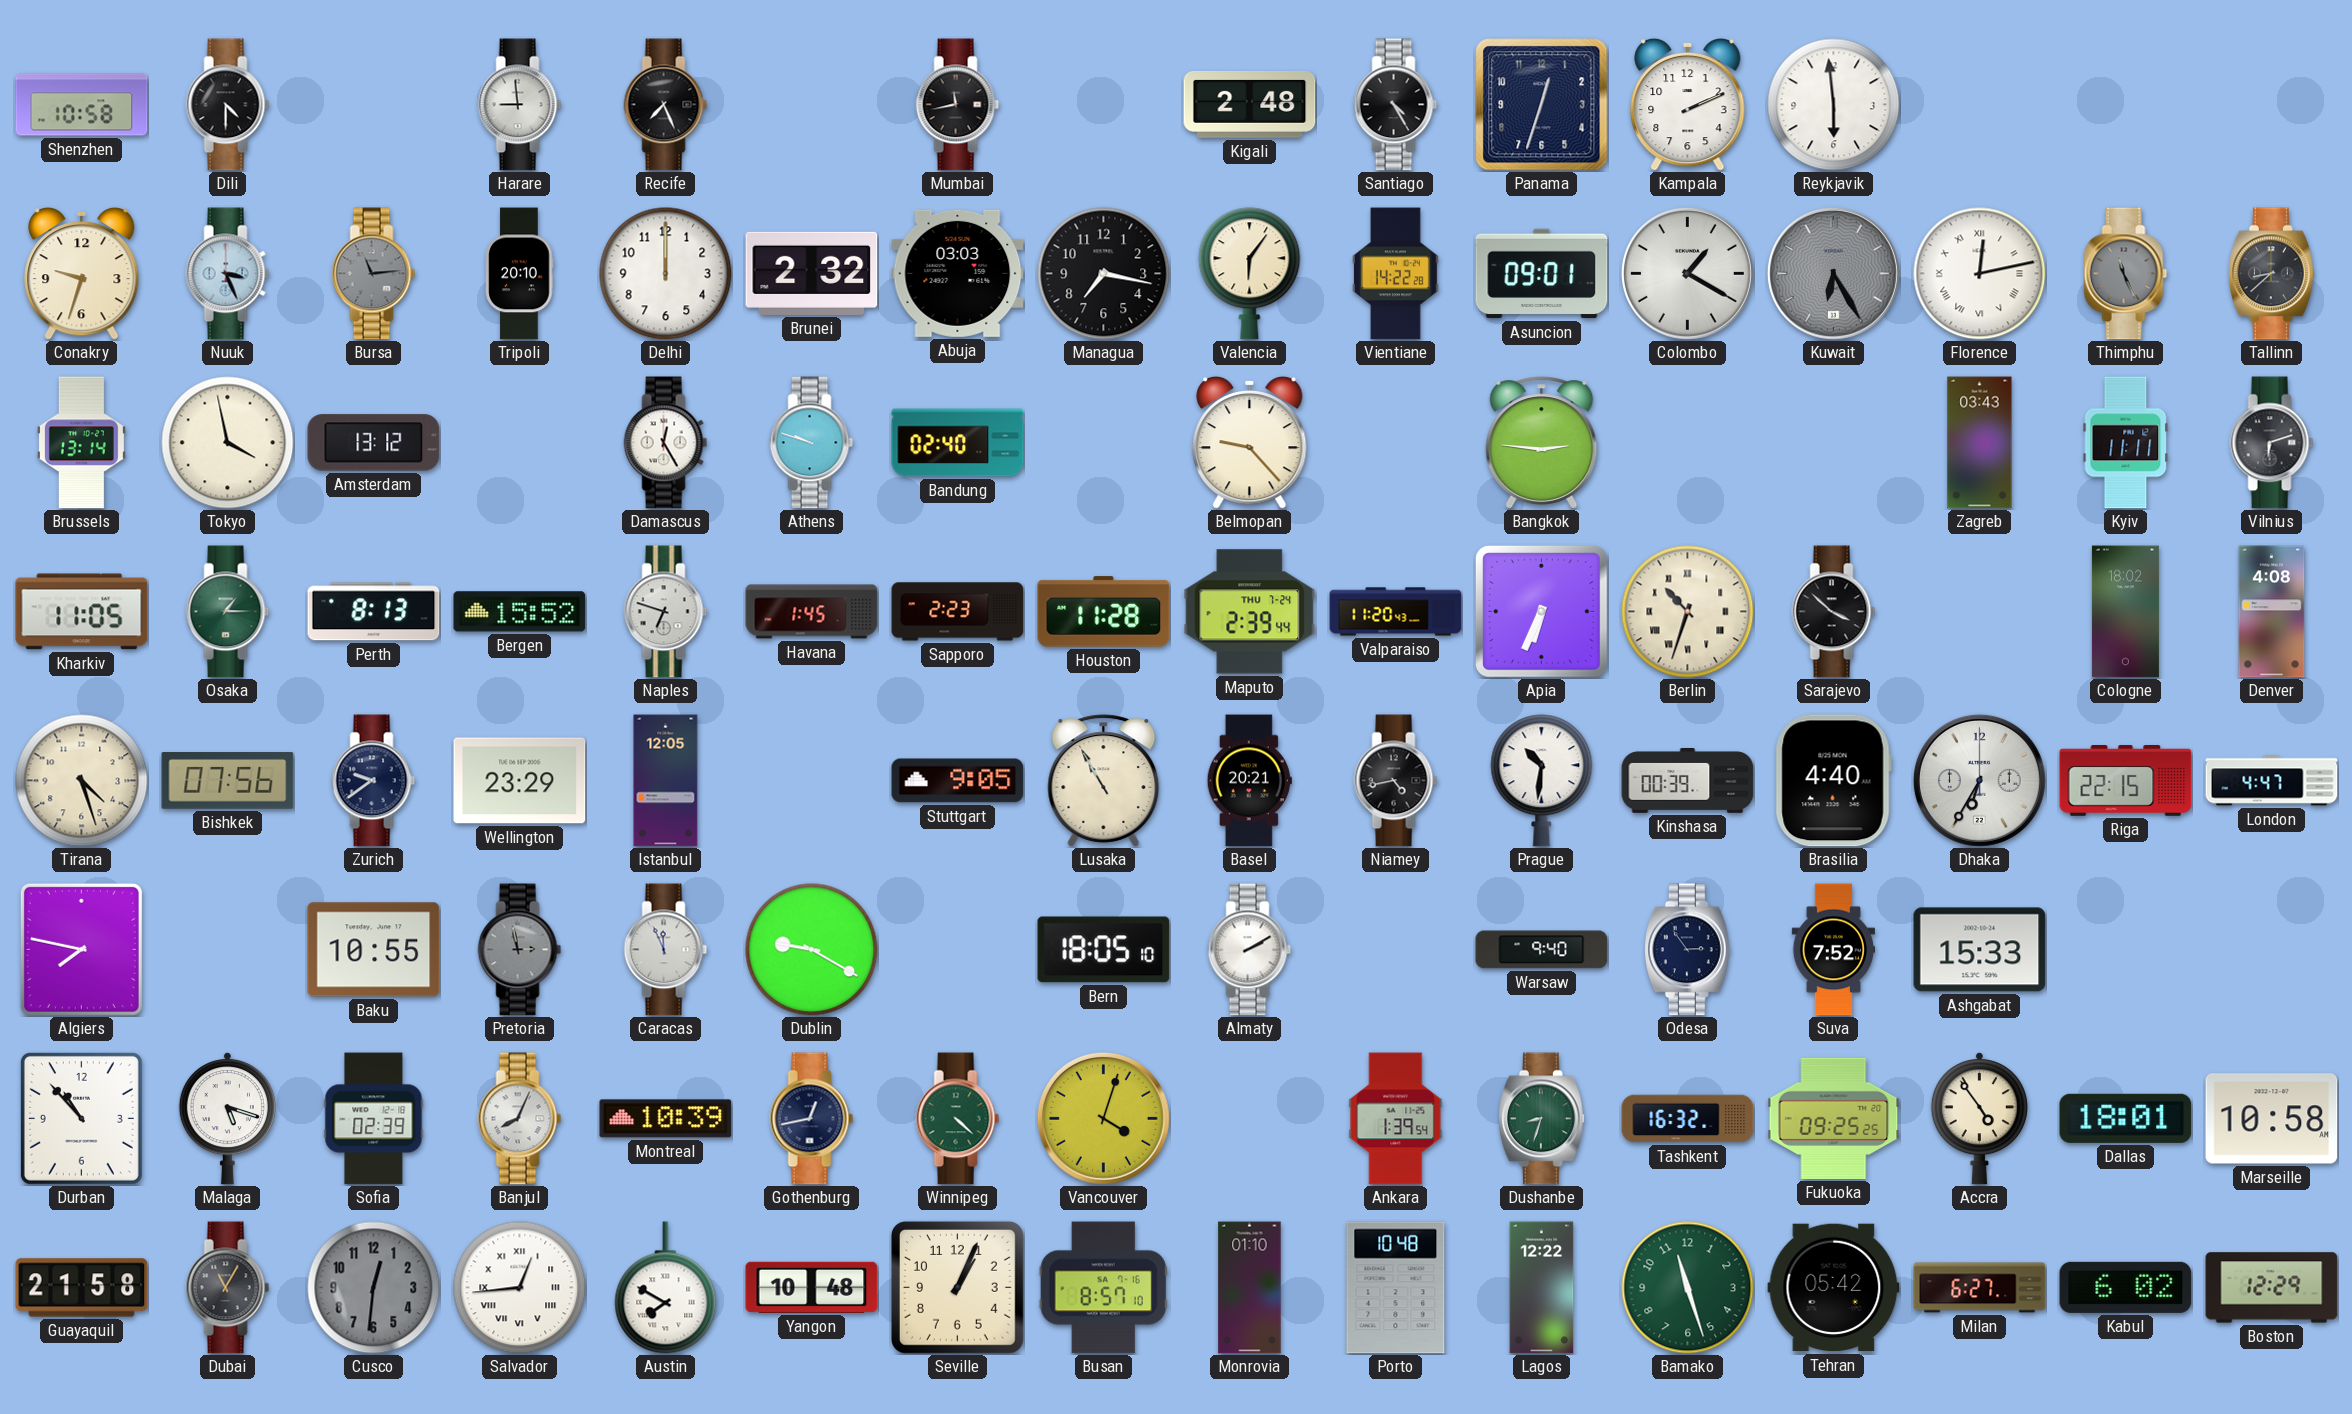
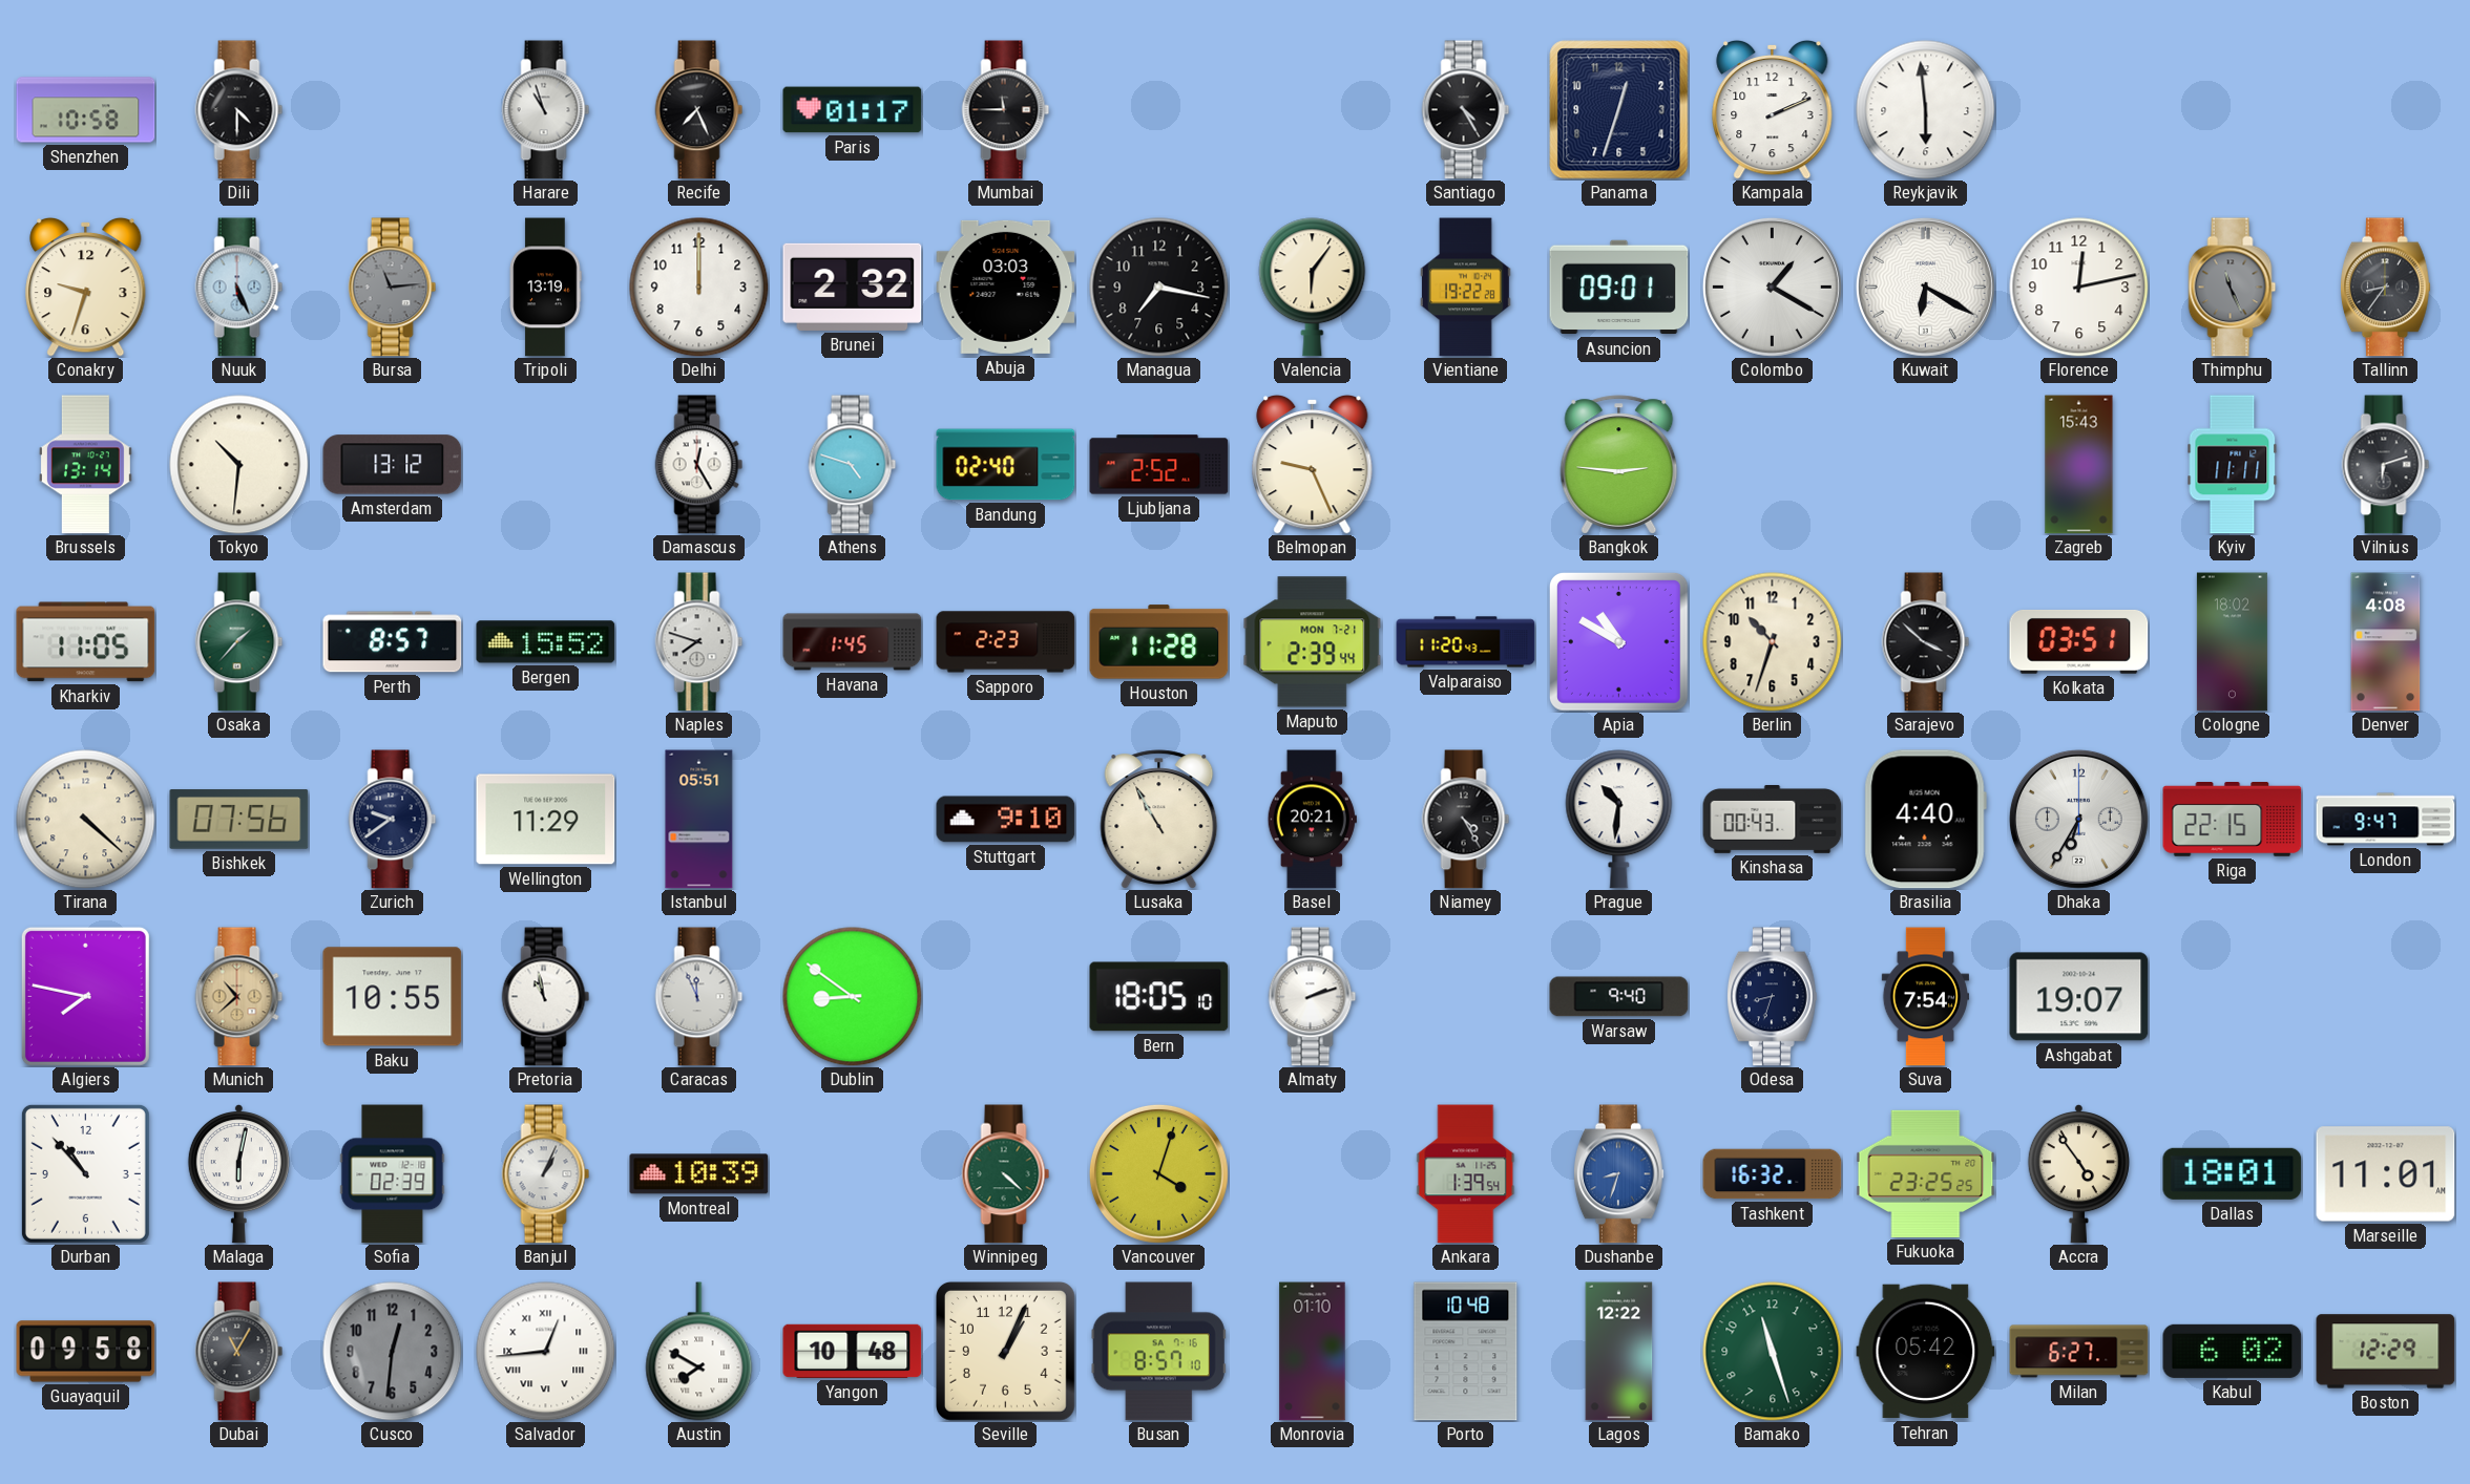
Harare: 8:59 -> 10:57 (546, 110)
Paris: none -> 01:17 (853, 110)
Mumbai: 11:43 -> 11:45 (1006, 110)
Kigali: 2:48 -> none (1250, 104)
Nuuk: 3:26 -> 5:26 (239, 288)
Tripoli: 20:10 -> 13:19 (546, 288)
Vientiane: 14:22 -> 19:22 (1466, 288)
Kuwait: 6:25 -> 6:20 (1925, 287)
Kuwait dial: grey -> white (1925, 287)
Florence numerals: Roman -> Arabic (2079, 288)
Tallinn: 8:38 -> 8:36 (2385, 288)
Tokyo: 3:58 -> 10:31 (239, 465)
Athens: 9:48 -> 4:48 (853, 465)
Ljubljana: none -> 2:52 (1159, 465)
Belmopan: 9:23 -> 9:26 (1313, 464)
Zagreb: 03:43 -> 15:43 (2079, 465)
Osaka: 1:15 -> 1:37 (239, 642)
Perth: 8:13 -> 8:57 (393, 642)
Naples: 6:48 -> 7:48 (699, 642)
Maputo date: THU 7-24 -> MON 7-21 (1313, 642)
Apia: 6:34 -> 10:50 (1618, 641)
Berlin numerals: Roman -> Arabic (1773, 642)
Kolkata: none -> 03:51 (2079, 641)
Tirana: 4:27 -> 4:22 (86, 820)
Wellington: 23:29 -> 11:29 (546, 820)
Istanbul: 12:05 -> 05:51 (699, 820)
Stuttgart: 9:05 -> 9:10 (1006, 820)
Niamey: 4:43 -> 4:25 (1466, 820)
Kinshasa: 00:39 -> 00:43 (1773, 820)
London: 4:47 -> 9:47 (2386, 820)
Munich: none -> 10:38 (239, 997)
Pretoria: 2:58 -> 10:58 (546, 997)
Pretoria dial: grey -> white (546, 997)
Dublin: 9:20 -> 8:51 (853, 997)
Almaty: 2:10 -> 2:12 (1313, 997)
Odesa: 2:54 -> 8:33 (1772, 997)
Suva: 7:52 -> 7:54 (1926, 997)
Ashgabat: 15:33 -> 19:07 (2079, 997)
Malaga: 5:18 -> 6:02 (238, 1173)
Banjul: 8:04 -> 1:04 (546, 1174)
Gothenburg: 12:43 -> none (812, 1119)
Dushanbe dial: green -> blue (1618, 1174)
Fukuoka: 09:25 -> 23:25 (1926, 1173)
Marseille: 10:58 -> 11:01 (2386, 1174)
Guayaquil: 21:58 -> 09:58 (86, 1352)
